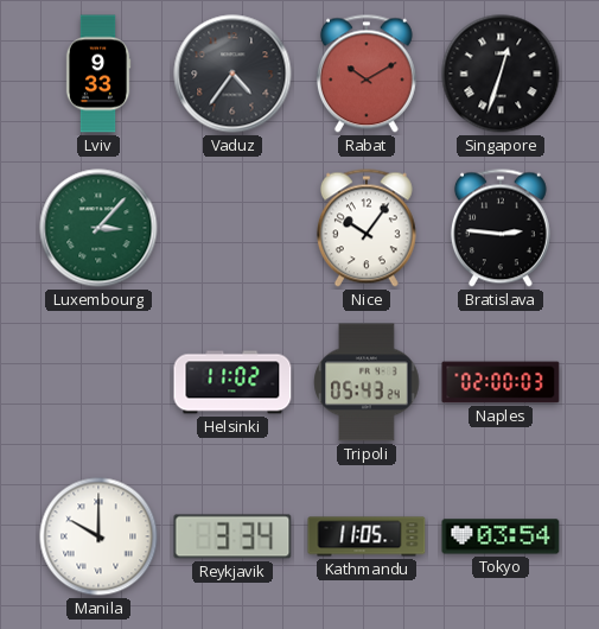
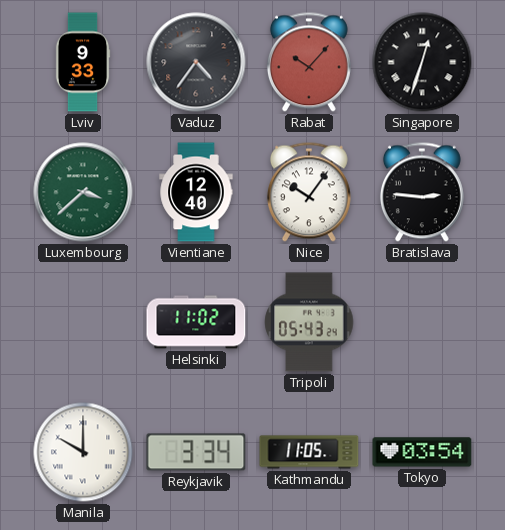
Rabat: 10:10 -> 10:07 (309, 62)
Luxembourg: 3:07 -> 3:38 (83, 192)
Vientiane: none -> 12:40 (196, 192)
Naples: 02:00 -> none (501, 382)
